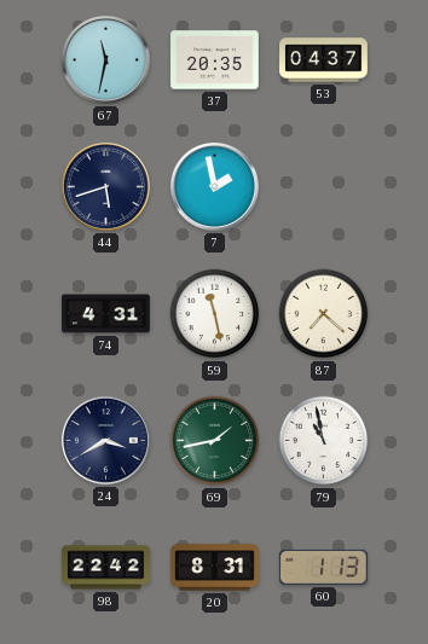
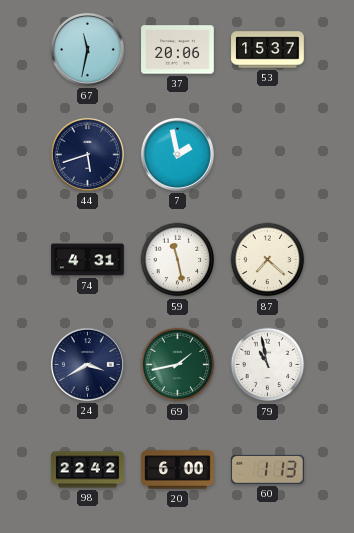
37: 20:35 -> 20:06 (178, 50)
53: 04:37 -> 15:37 (268, 50)
20: 8:31 -> 6:00 (178, 470)
